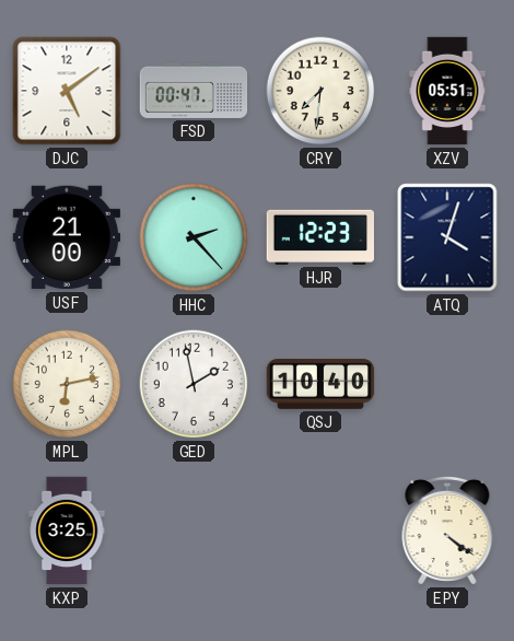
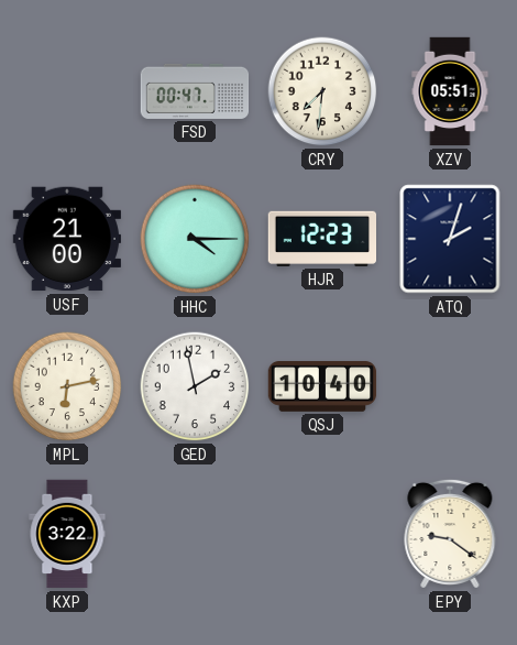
DJC: 5:09 -> none (67, 91)
HHC: 2:23 -> 4:15 (195, 239)
ATQ: 4:03 -> 2:03 (450, 239)
KXP: 3:25 -> 3:22 (67, 534)
EPY: 4:21 -> 9:21 (450, 534)
